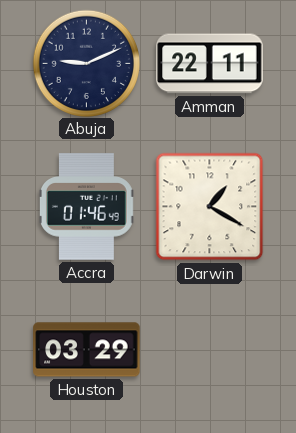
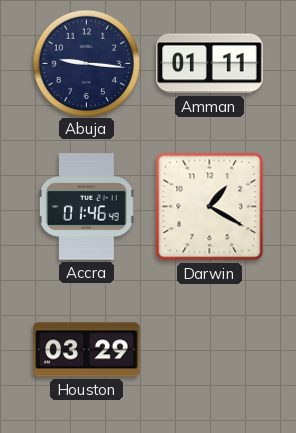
Abuja: 9:11 -> 9:16 (86, 63)
Amman: 22:11 -> 01:11 (210, 64)
